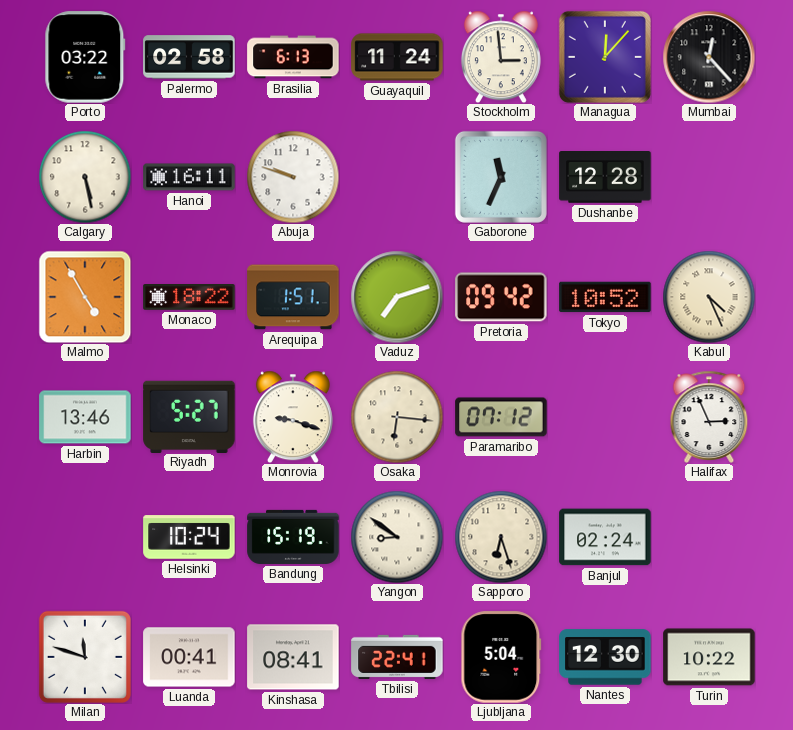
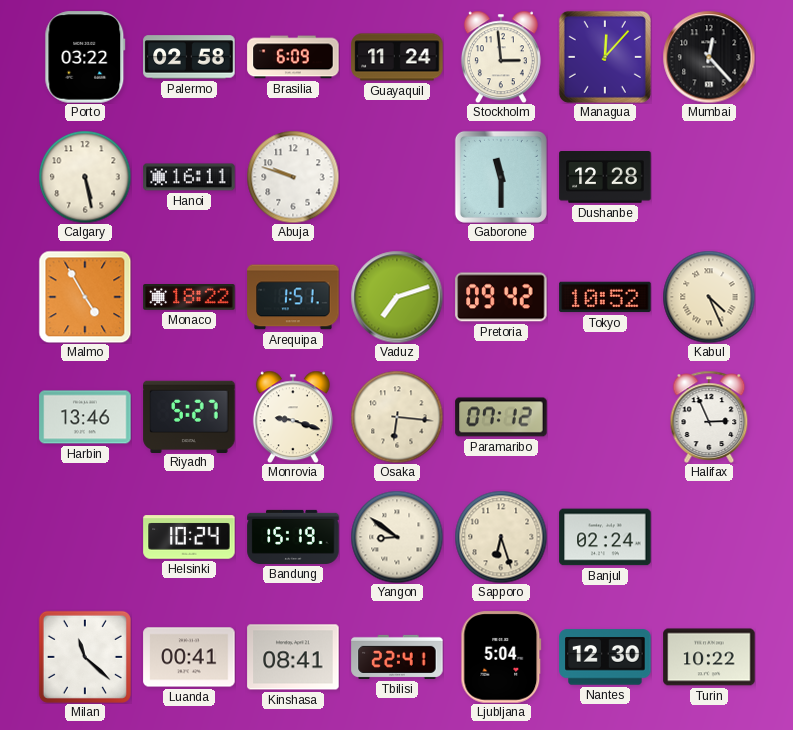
Brasilia: 6:13 -> 6:09 (293, 57)
Gaborone: 11:34 -> 11:30 (501, 177)
Milan: 11:48 -> 11:22 (85, 657)
